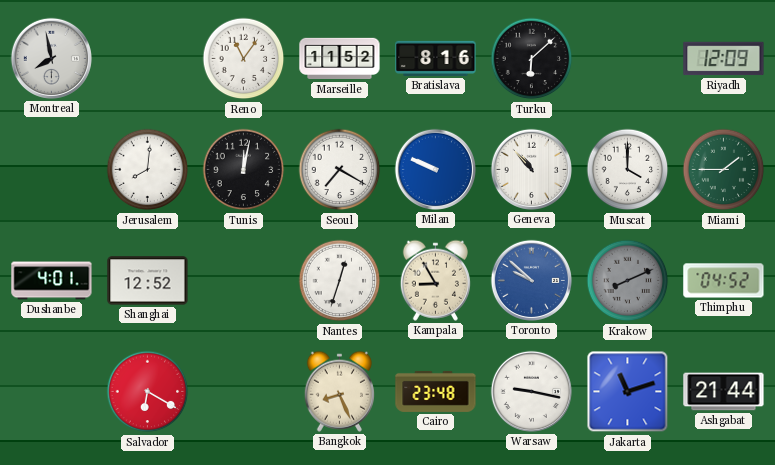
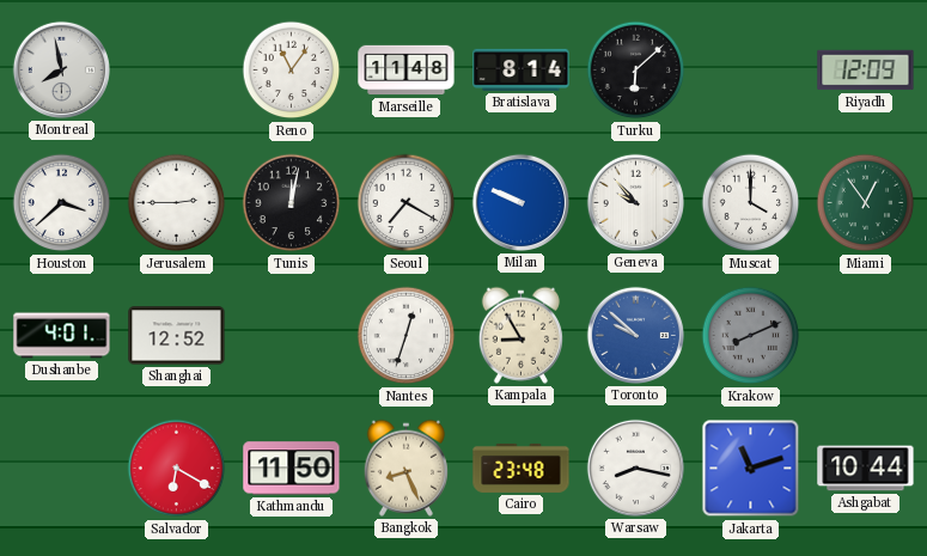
Marseille: 11:52 -> 11:48 (407, 71)
Bratislava: 8:16 -> 8:14 (522, 69)
Houston: none -> 3:38 (62, 203)
Jerusalem: 8:01 -> 2:45 (177, 203)
Geneva: 10:53 -> 9:53 (635, 202)
Miami: 1:45 -> 12:54 (866, 203)
Thimphu: 04:52 -> none (724, 281)
Kathmandu: none -> 11:50 (292, 469)
Warsaw: 9:17 -> 8:17 (635, 468)
Ashgabat: 21:44 -> 10:44 (866, 469)
